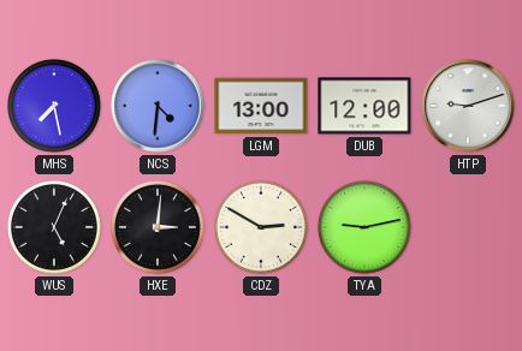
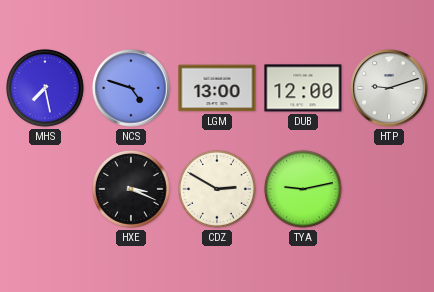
NCS: 4:31 -> 4:48 (131, 88)
WUS: 5:04 -> none (54, 227)
HXE: 3:01 -> 3:19 (131, 189)
